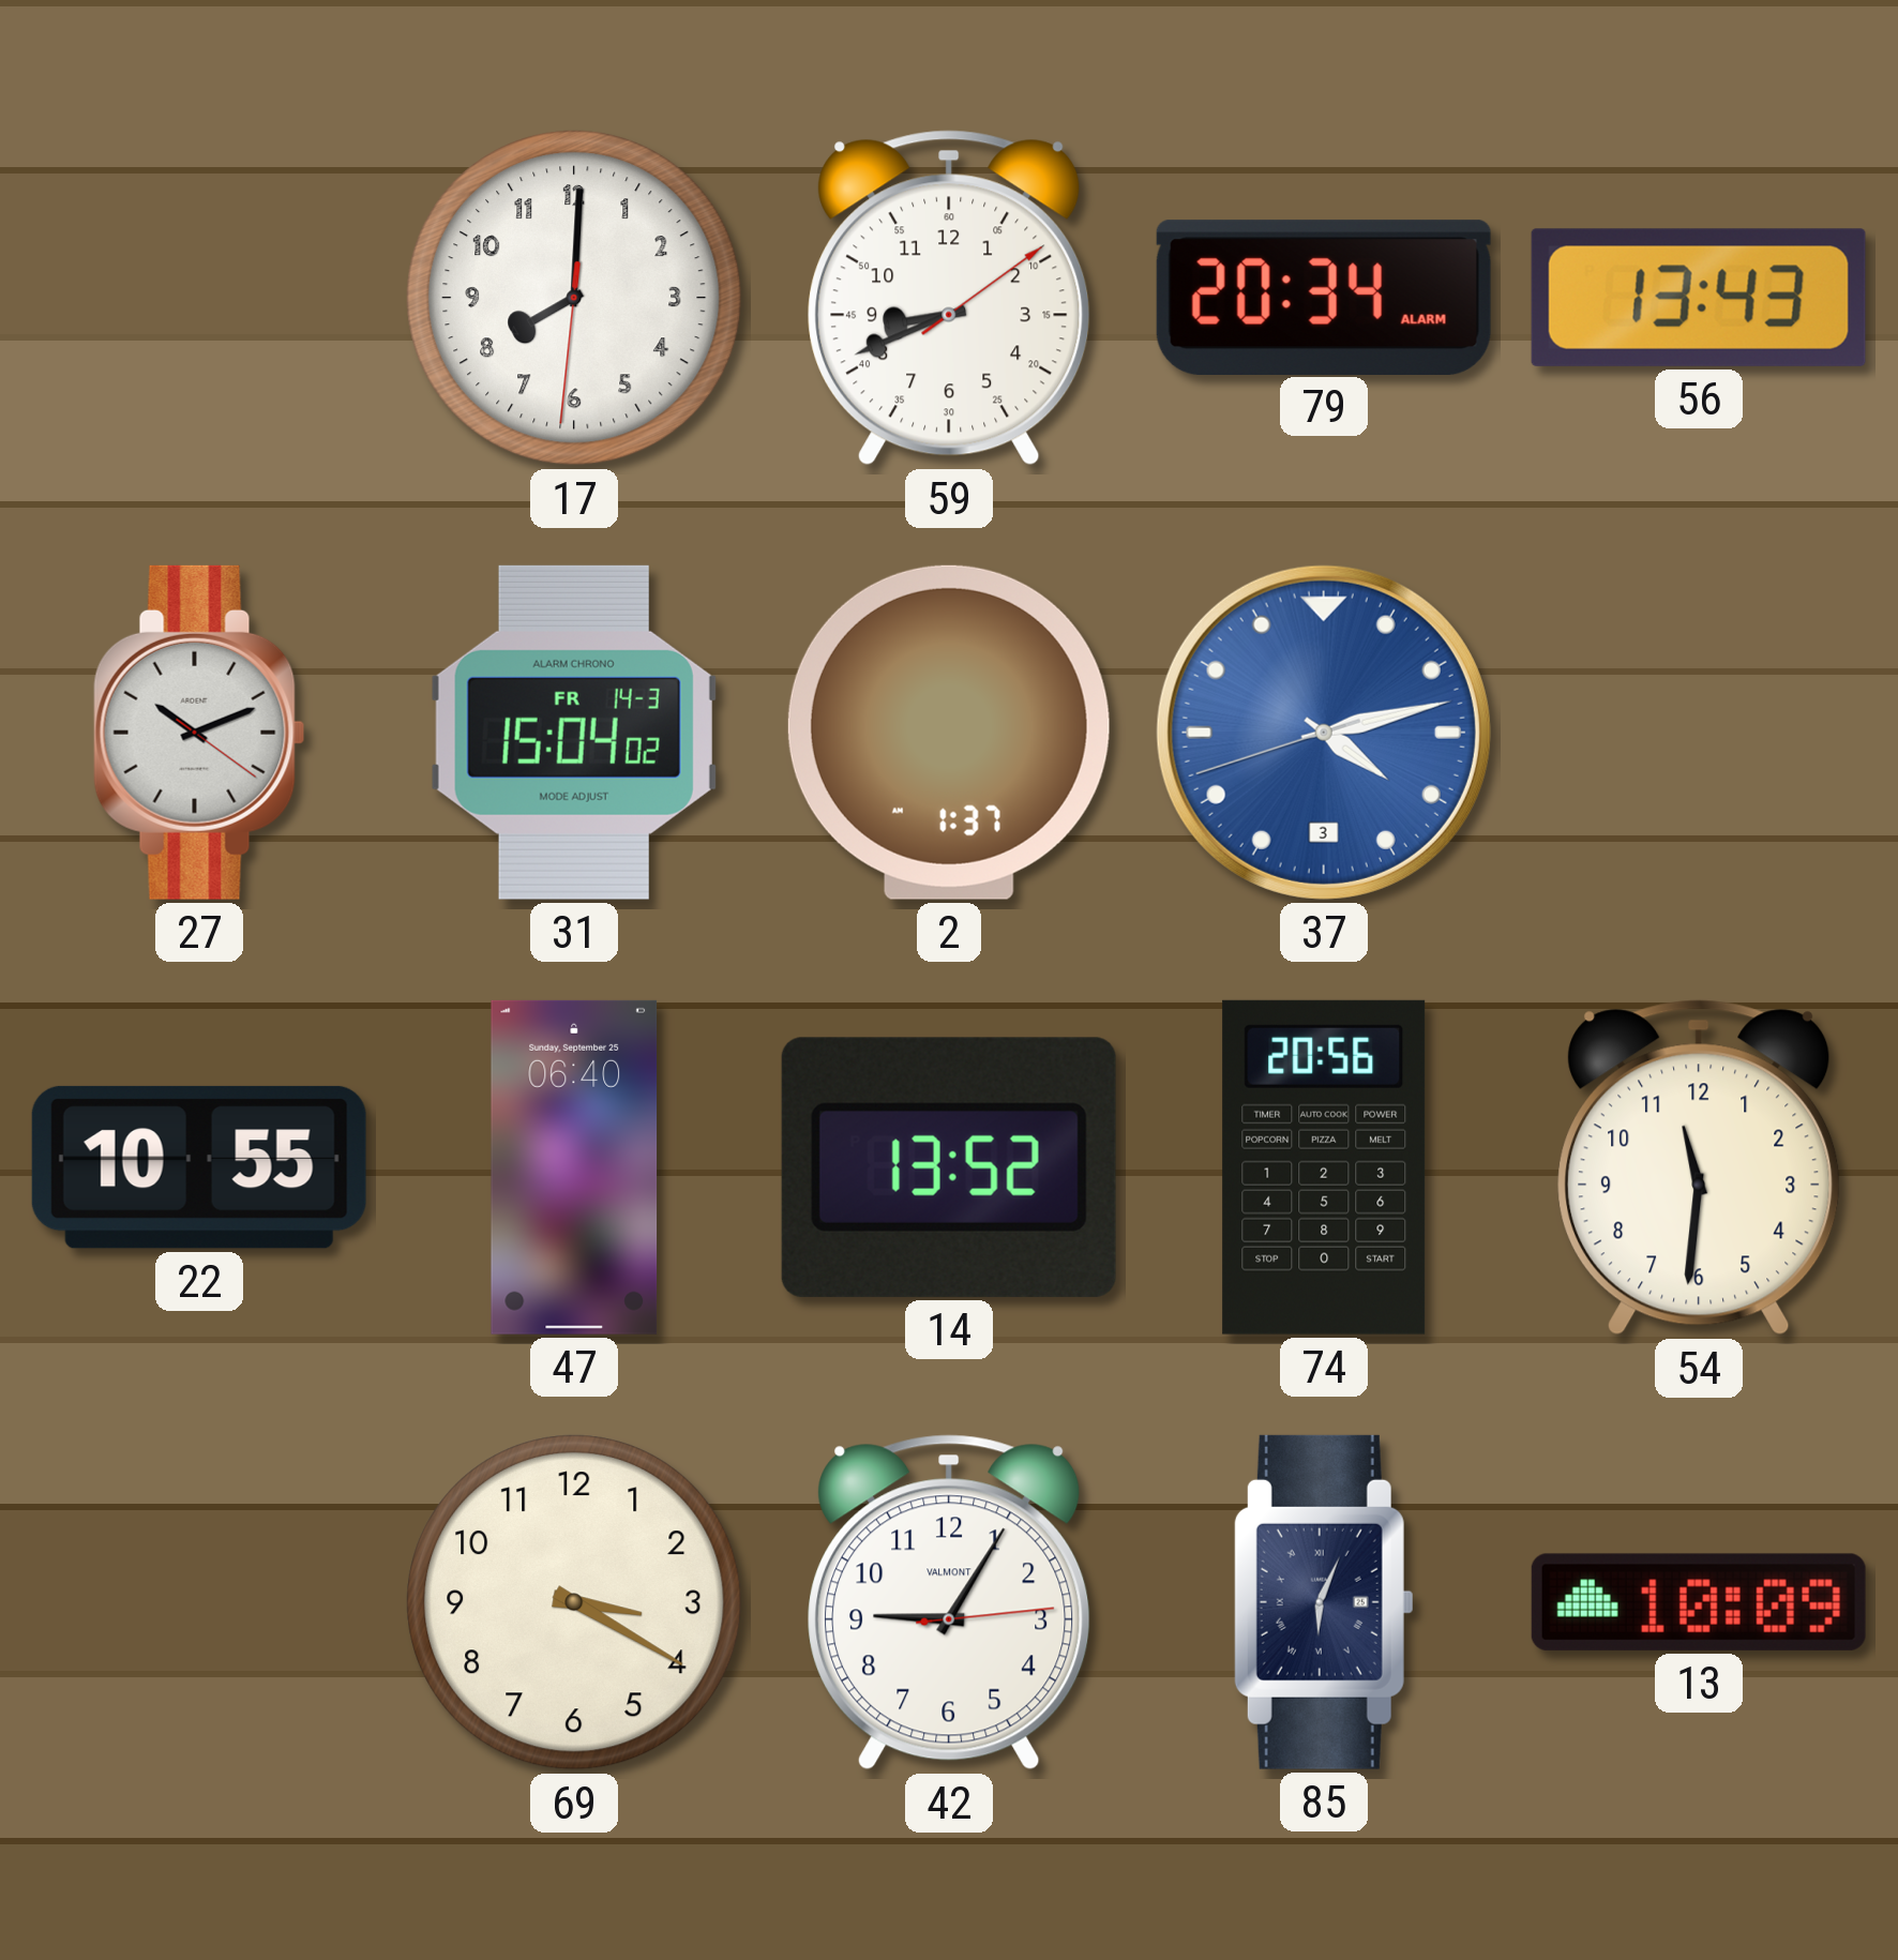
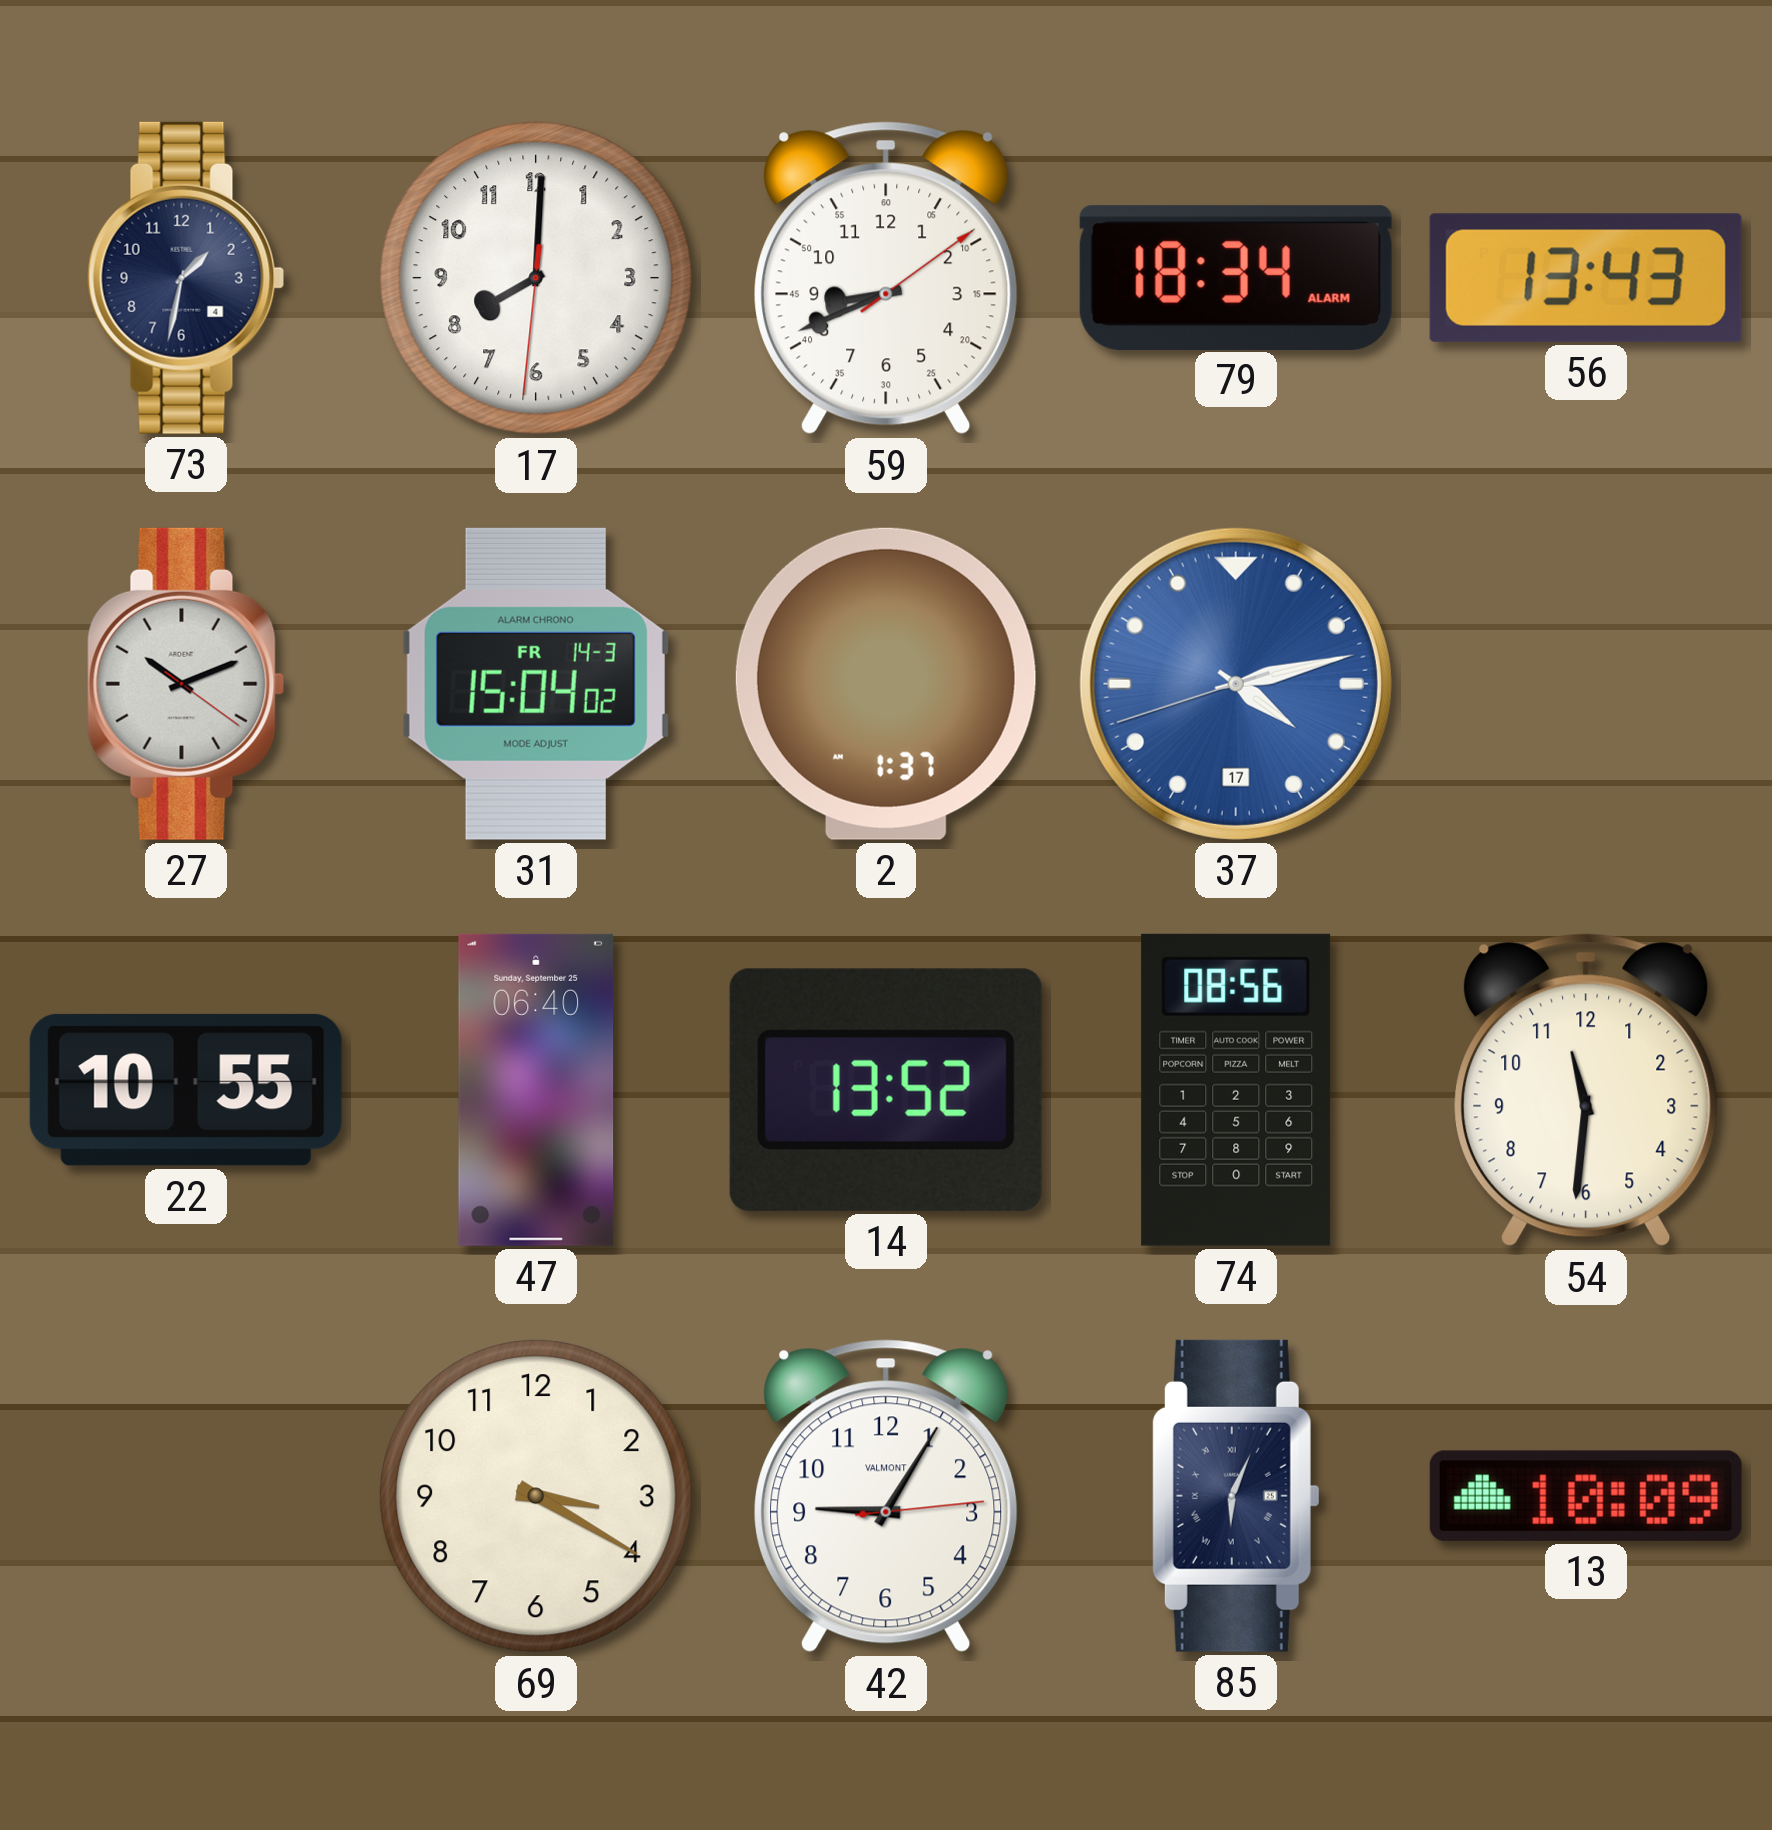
73: none -> 1:32 (186, 278)
79: 20:34 -> 18:34 (1236, 277)
37 date: 3 -> 17 (1236, 684)
74: 20:56 -> 08:56 (1236, 1090)
